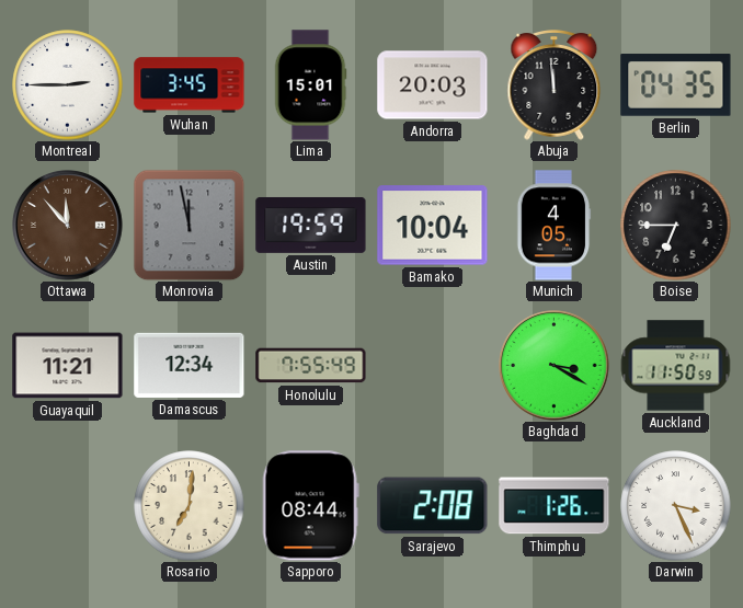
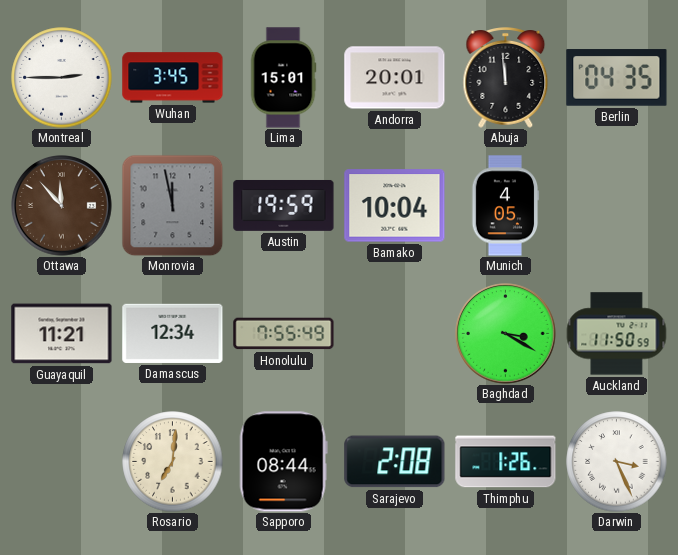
Andorra: 20:03 -> 20:01 (395, 78)
Boise: 6:45 -> none (676, 226)
